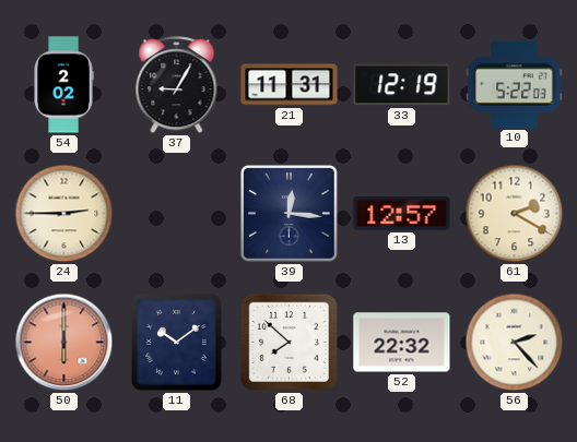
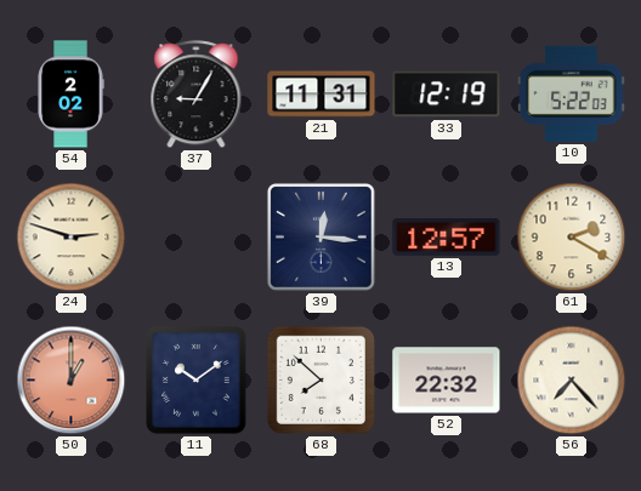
24: 2:45 -> 2:48 (72, 238)
50: 6:00 -> 1:00 (72, 381)
56: 2:23 -> 7:23 (572, 381)
